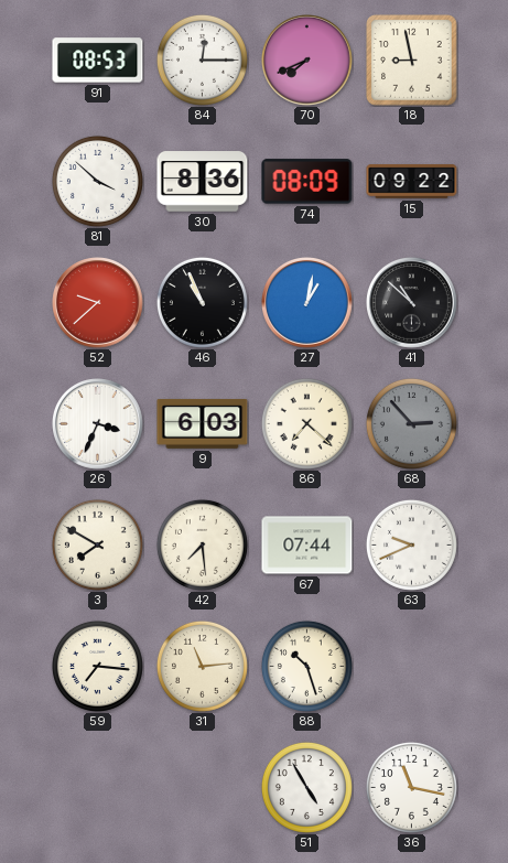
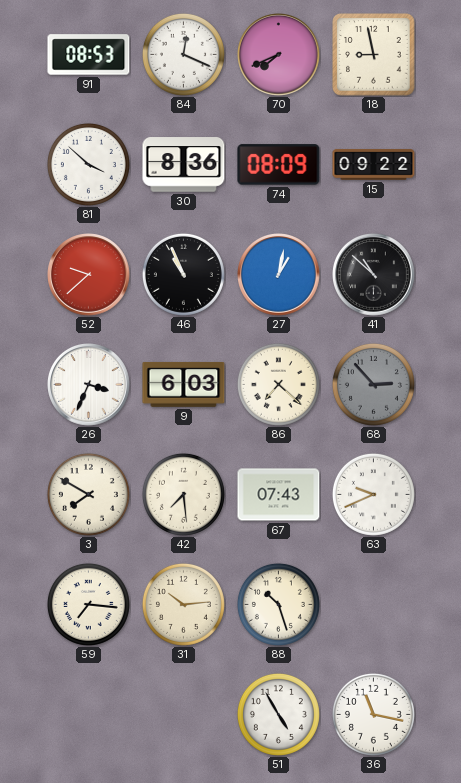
84: 12:15 -> 12:19 (183, 54)
67: 07:44 -> 07:43 (279, 495)
31: 11:14 -> 10:14 (183, 604)
